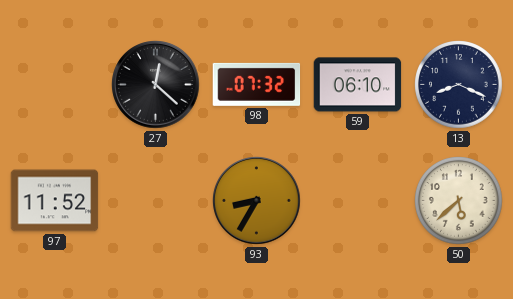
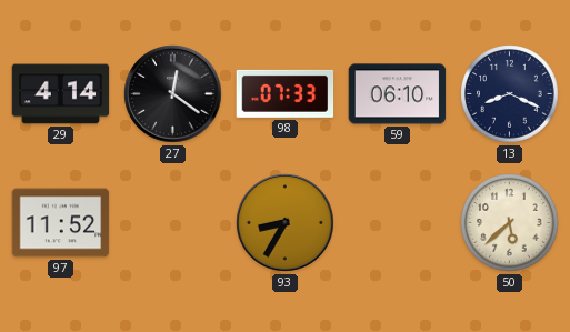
29: none -> 4:14 (61, 94)
27: 12:22 -> 12:21 (173, 94)
98: 07:32 -> 07:33 (286, 93)
